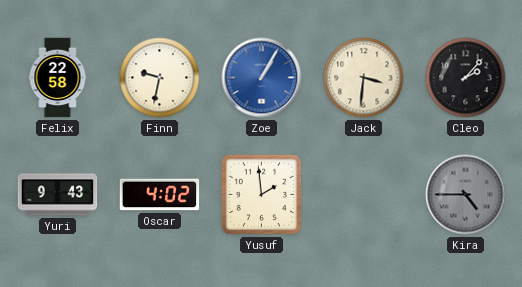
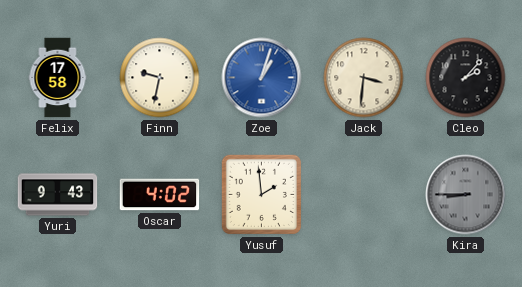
Felix: 22:58 -> 17:58 (58, 78)
Zoe: 1:05 -> 1:03 (262, 78)
Kira: 4:45 -> 8:45 (466, 195)
